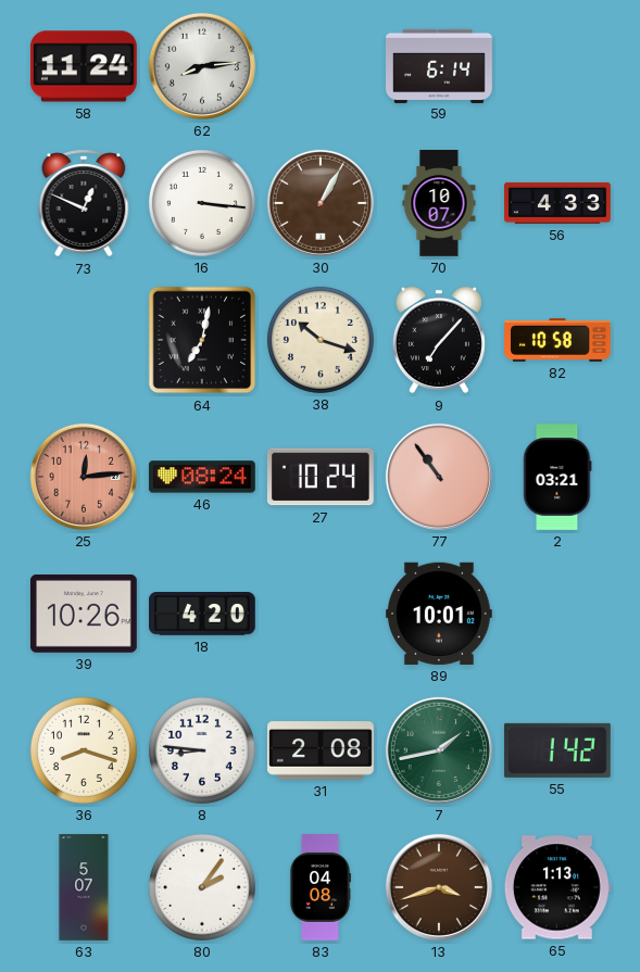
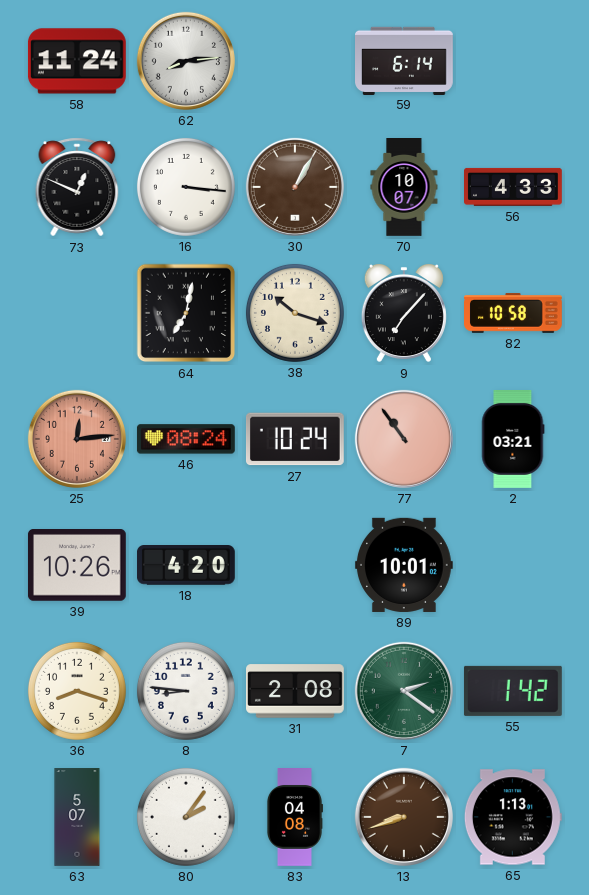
7: 1:43 -> 2:21 (404, 691)
13: 3:42 -> 8:42 (404, 817)
